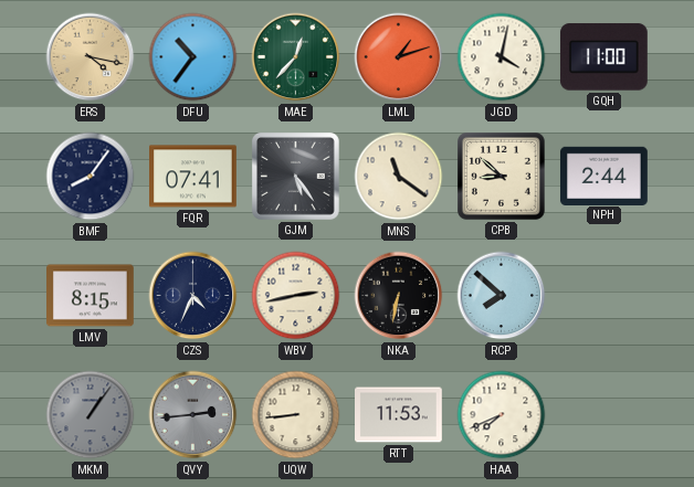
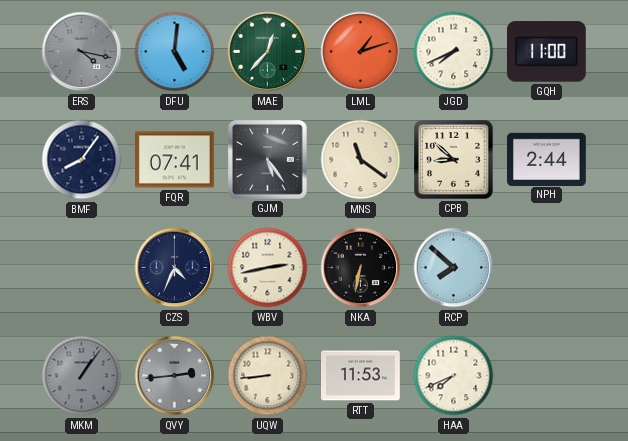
ERS dial: champagne -> grey (82, 52)
DFU: 10:36 -> 5:01 (175, 52)
JGD: 4:02 -> 7:41 (454, 52)
LMV: 8:15 -> none (91, 296)
